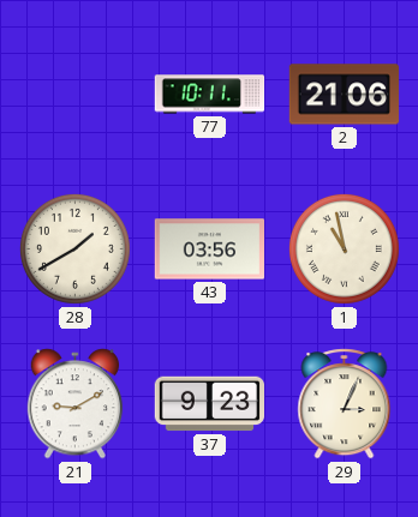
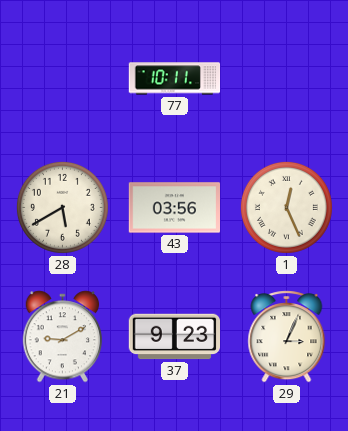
2: 21:06 -> none (345, 95)
28: 1:40 -> 5:40 (62, 207)
1: 10:58 -> 12:26 (286, 207)
